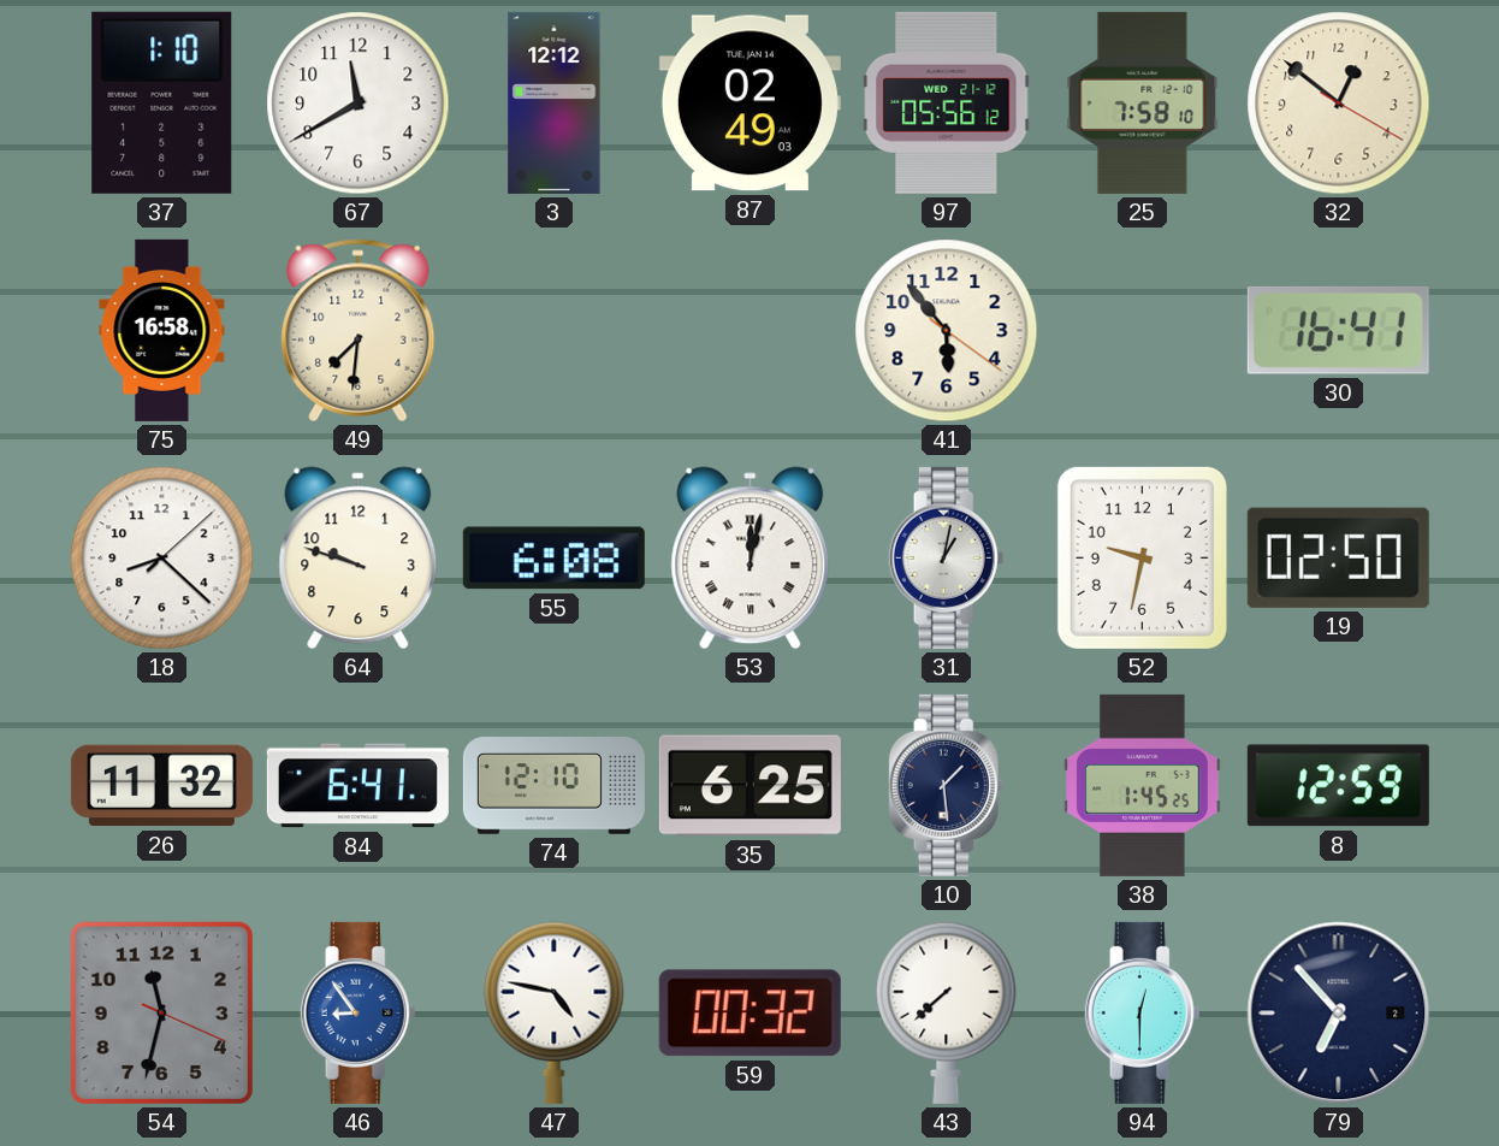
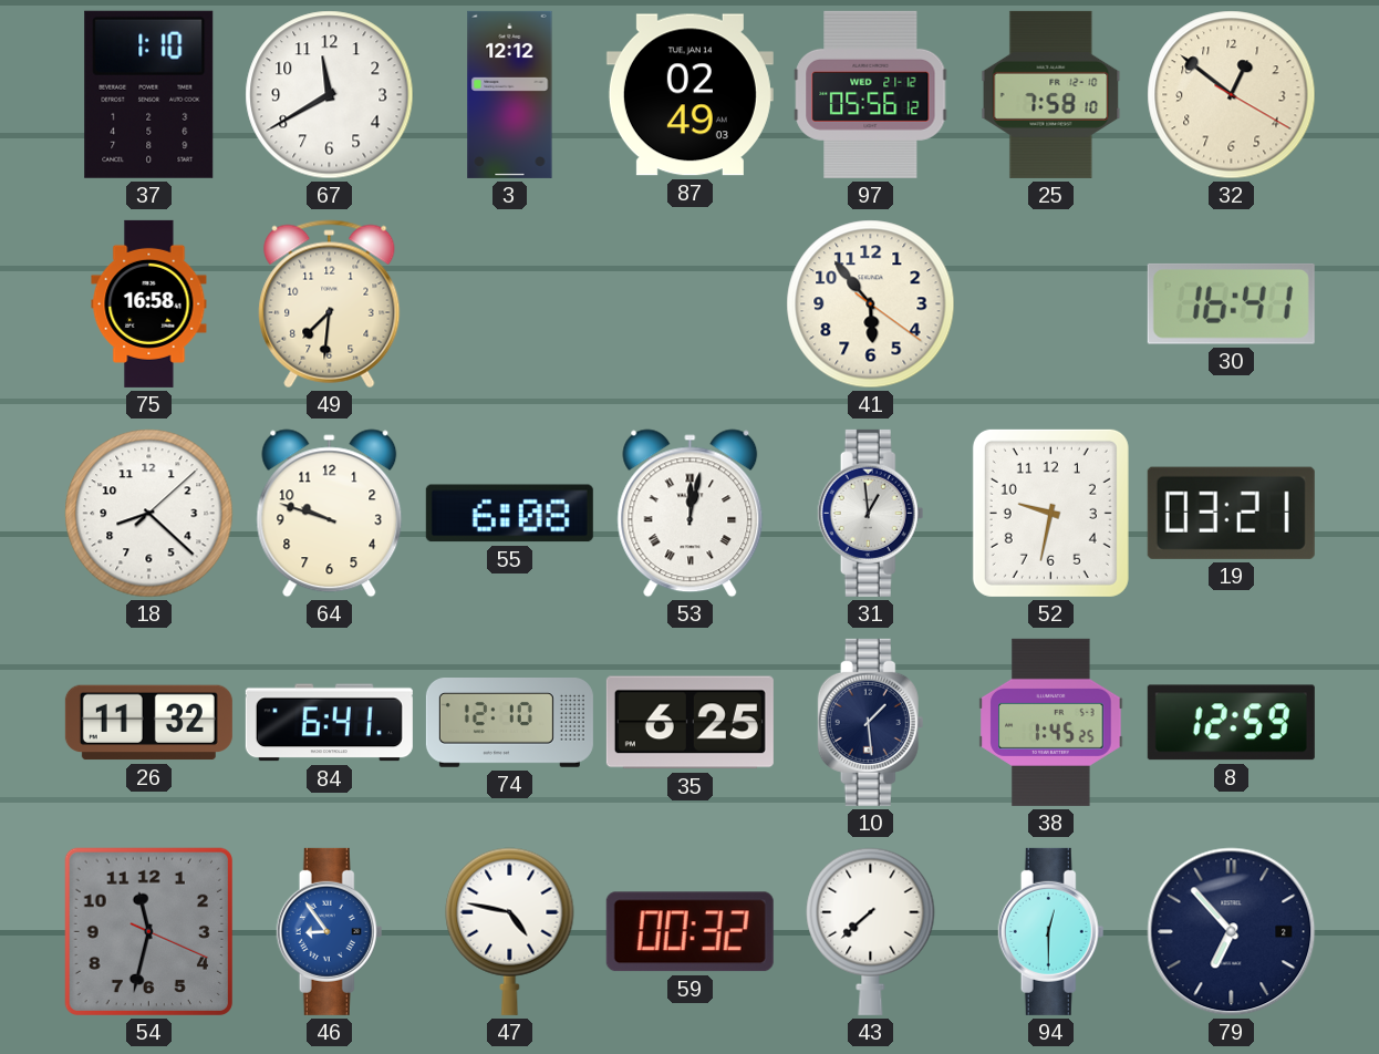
31: 1:02 -> 12:59 (871, 513)
19: 02:50 -> 03:21 (1231, 513)
